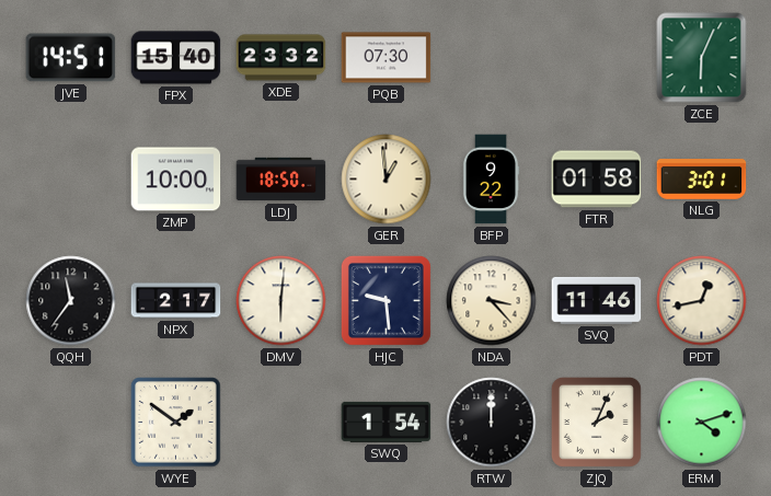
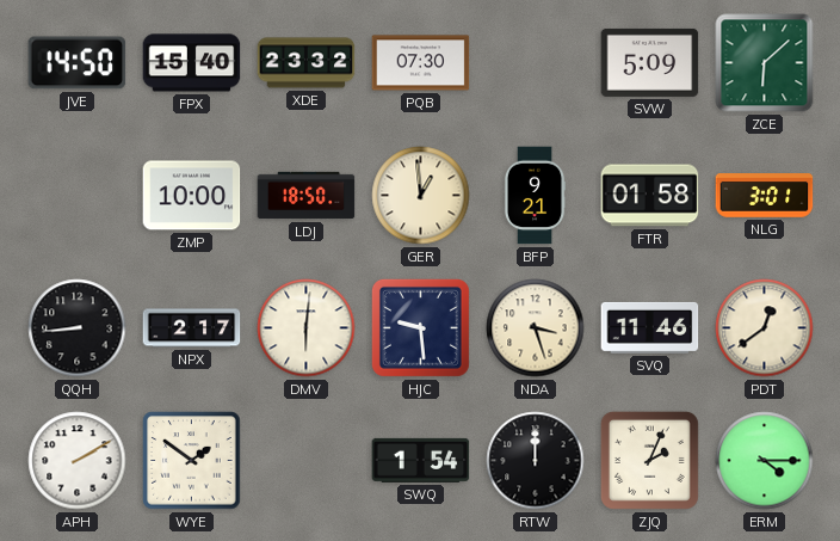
JVE: 14:51 -> 14:50 (78, 63)
SVW: none -> 5:09 (650, 62)
ZCE: 6:04 -> 6:08 (765, 63)
BFP: 9:22 -> 9:21 (535, 196)
QQH: 11:36 -> 8:44 (78, 328)
NDA: 3:23 -> 3:27 (536, 328)
PDT: 12:43 -> 12:39 (765, 328)
APH: none -> 2:10 (78, 461)
ERM: 4:12 -> 4:15 (765, 461)
